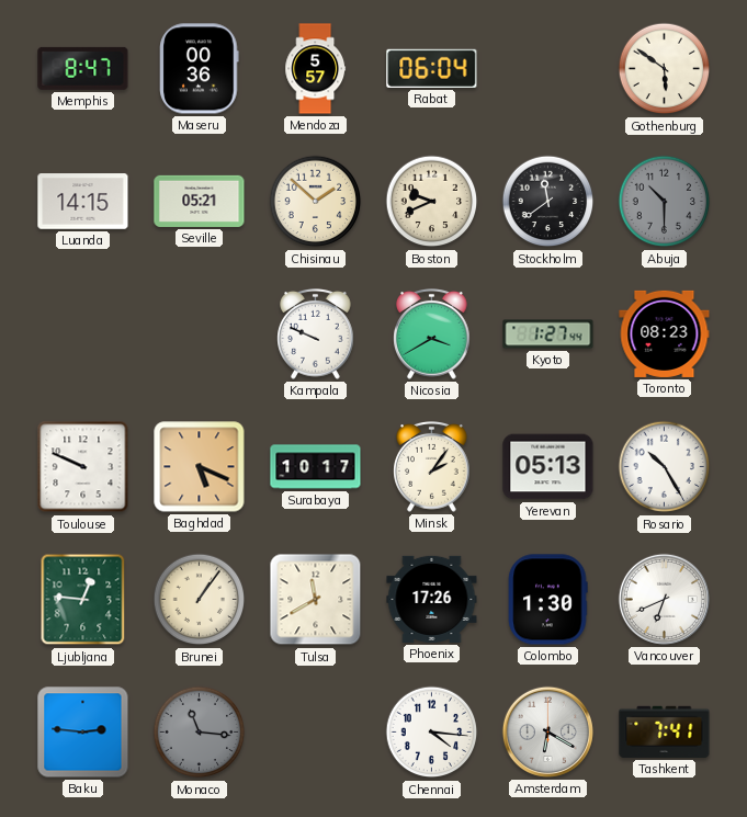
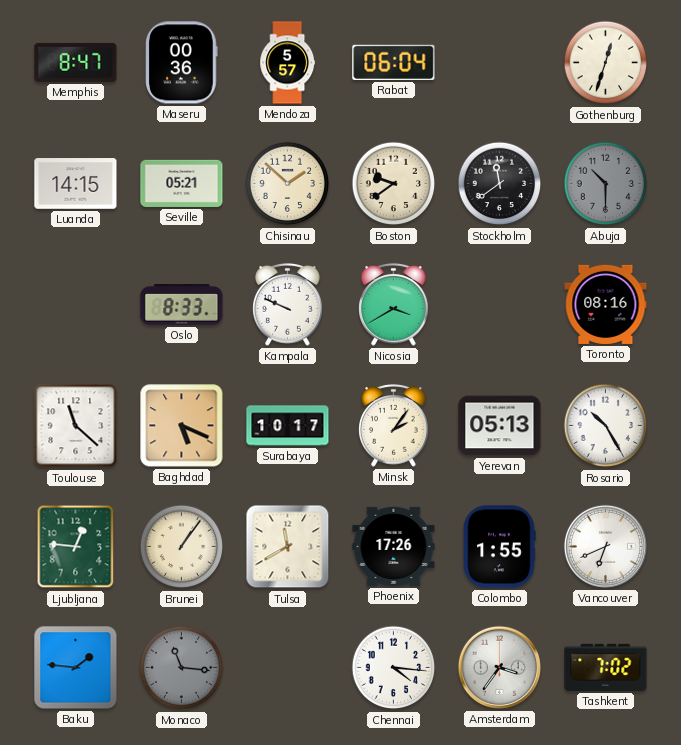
Gothenburg: 5:51 -> 12:33 (606, 63)
Boston: 9:41 -> 9:39 (394, 184)
Oslo: none -> 8:33 (182, 305)
Kyoto: 1:27 -> none (548, 334)
Toronto: 08:23 -> 08:16 (606, 304)
Toulouse: 9:49 -> 11:22 (76, 426)
Colombo: 1:30 -> 1:55 (499, 547)
Baku: 2:46 -> 1:46 (76, 668)
Amsterdam: 6:20 -> 3:36 (499, 667)
Tashkent: 7:41 -> 7:02 (606, 667)
